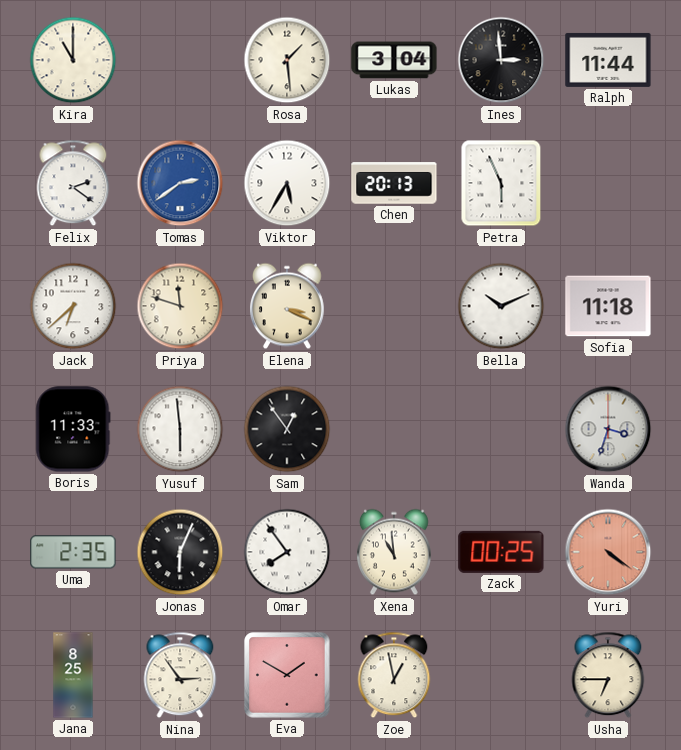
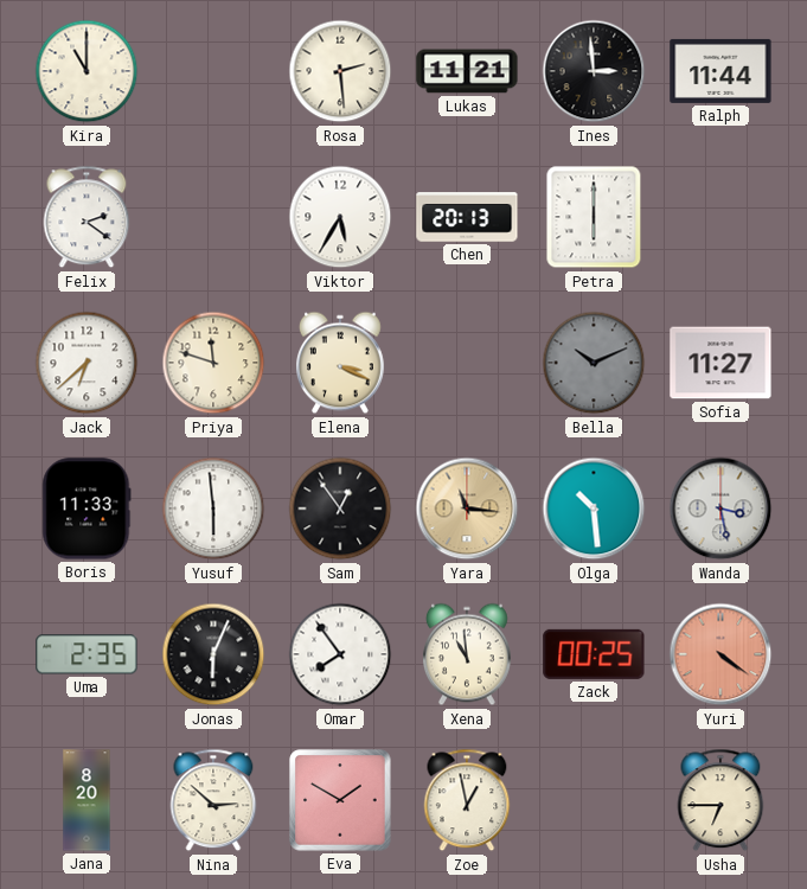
Rosa: 1:29 -> 2:29 (340, 71)
Lukas: 3:04 -> 11:21 (467, 71)
Tomas: 2:39 -> none (180, 183)
Petra: 5:56 -> 6:00 (594, 217)
Bella dial: white -> grey (594, 363)
Sofia: 11:18 -> 11:27 (720, 363)
Yara: none -> 11:16 (467, 509)
Olga: none -> 10:29 (594, 509)
Wanda: 3:33 -> 3:28 (720, 509)
Jana: 8:25 -> 8:20 (87, 800)
Nina: 2:54 -> 2:52 (213, 800)
